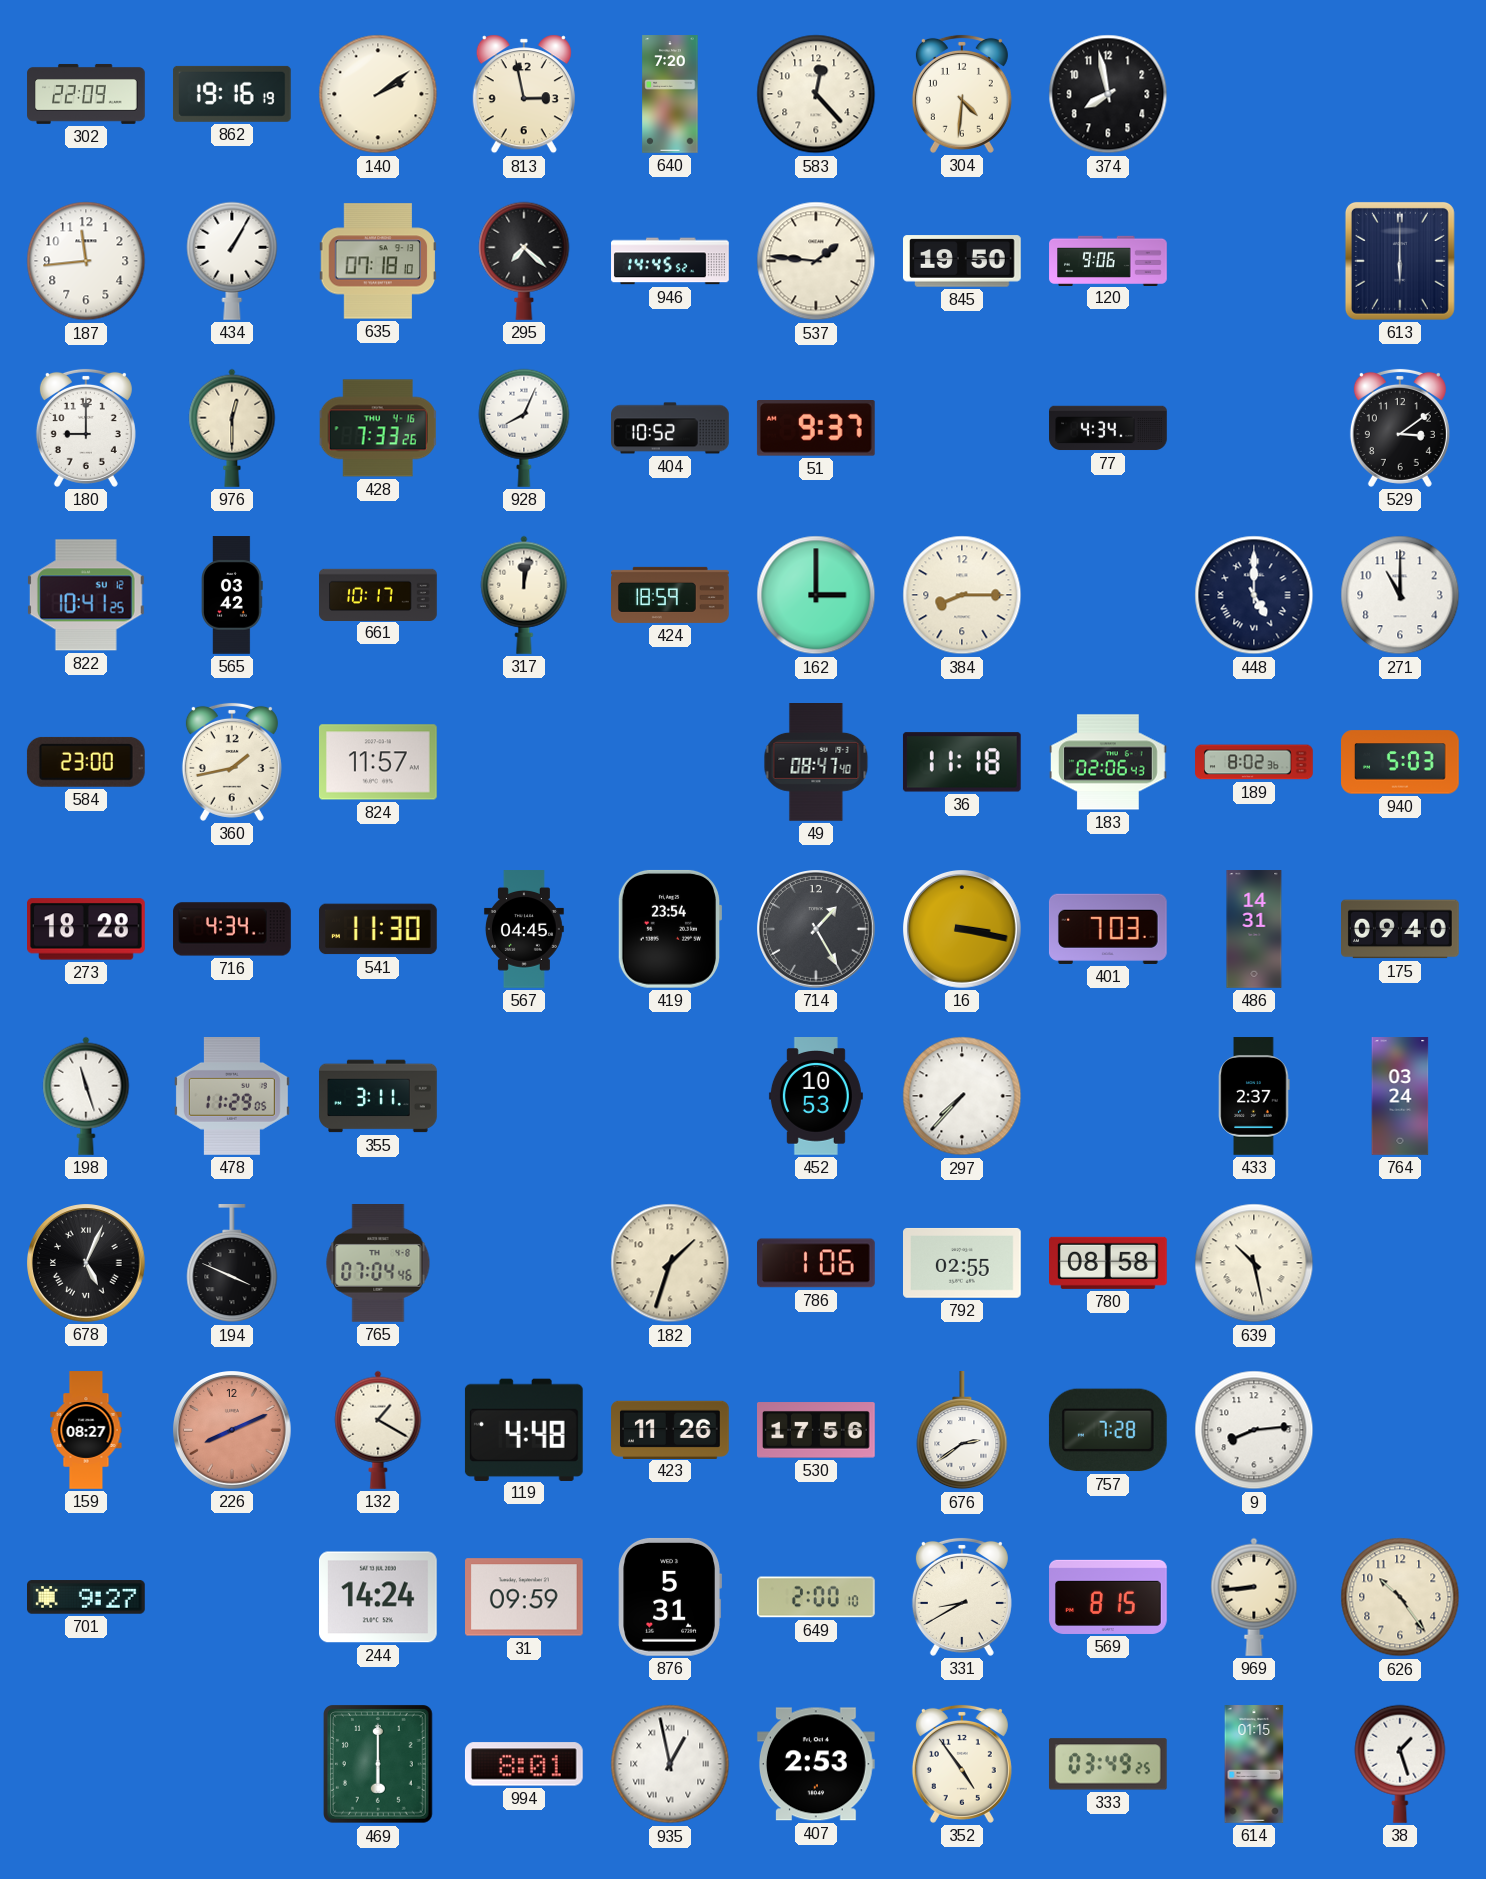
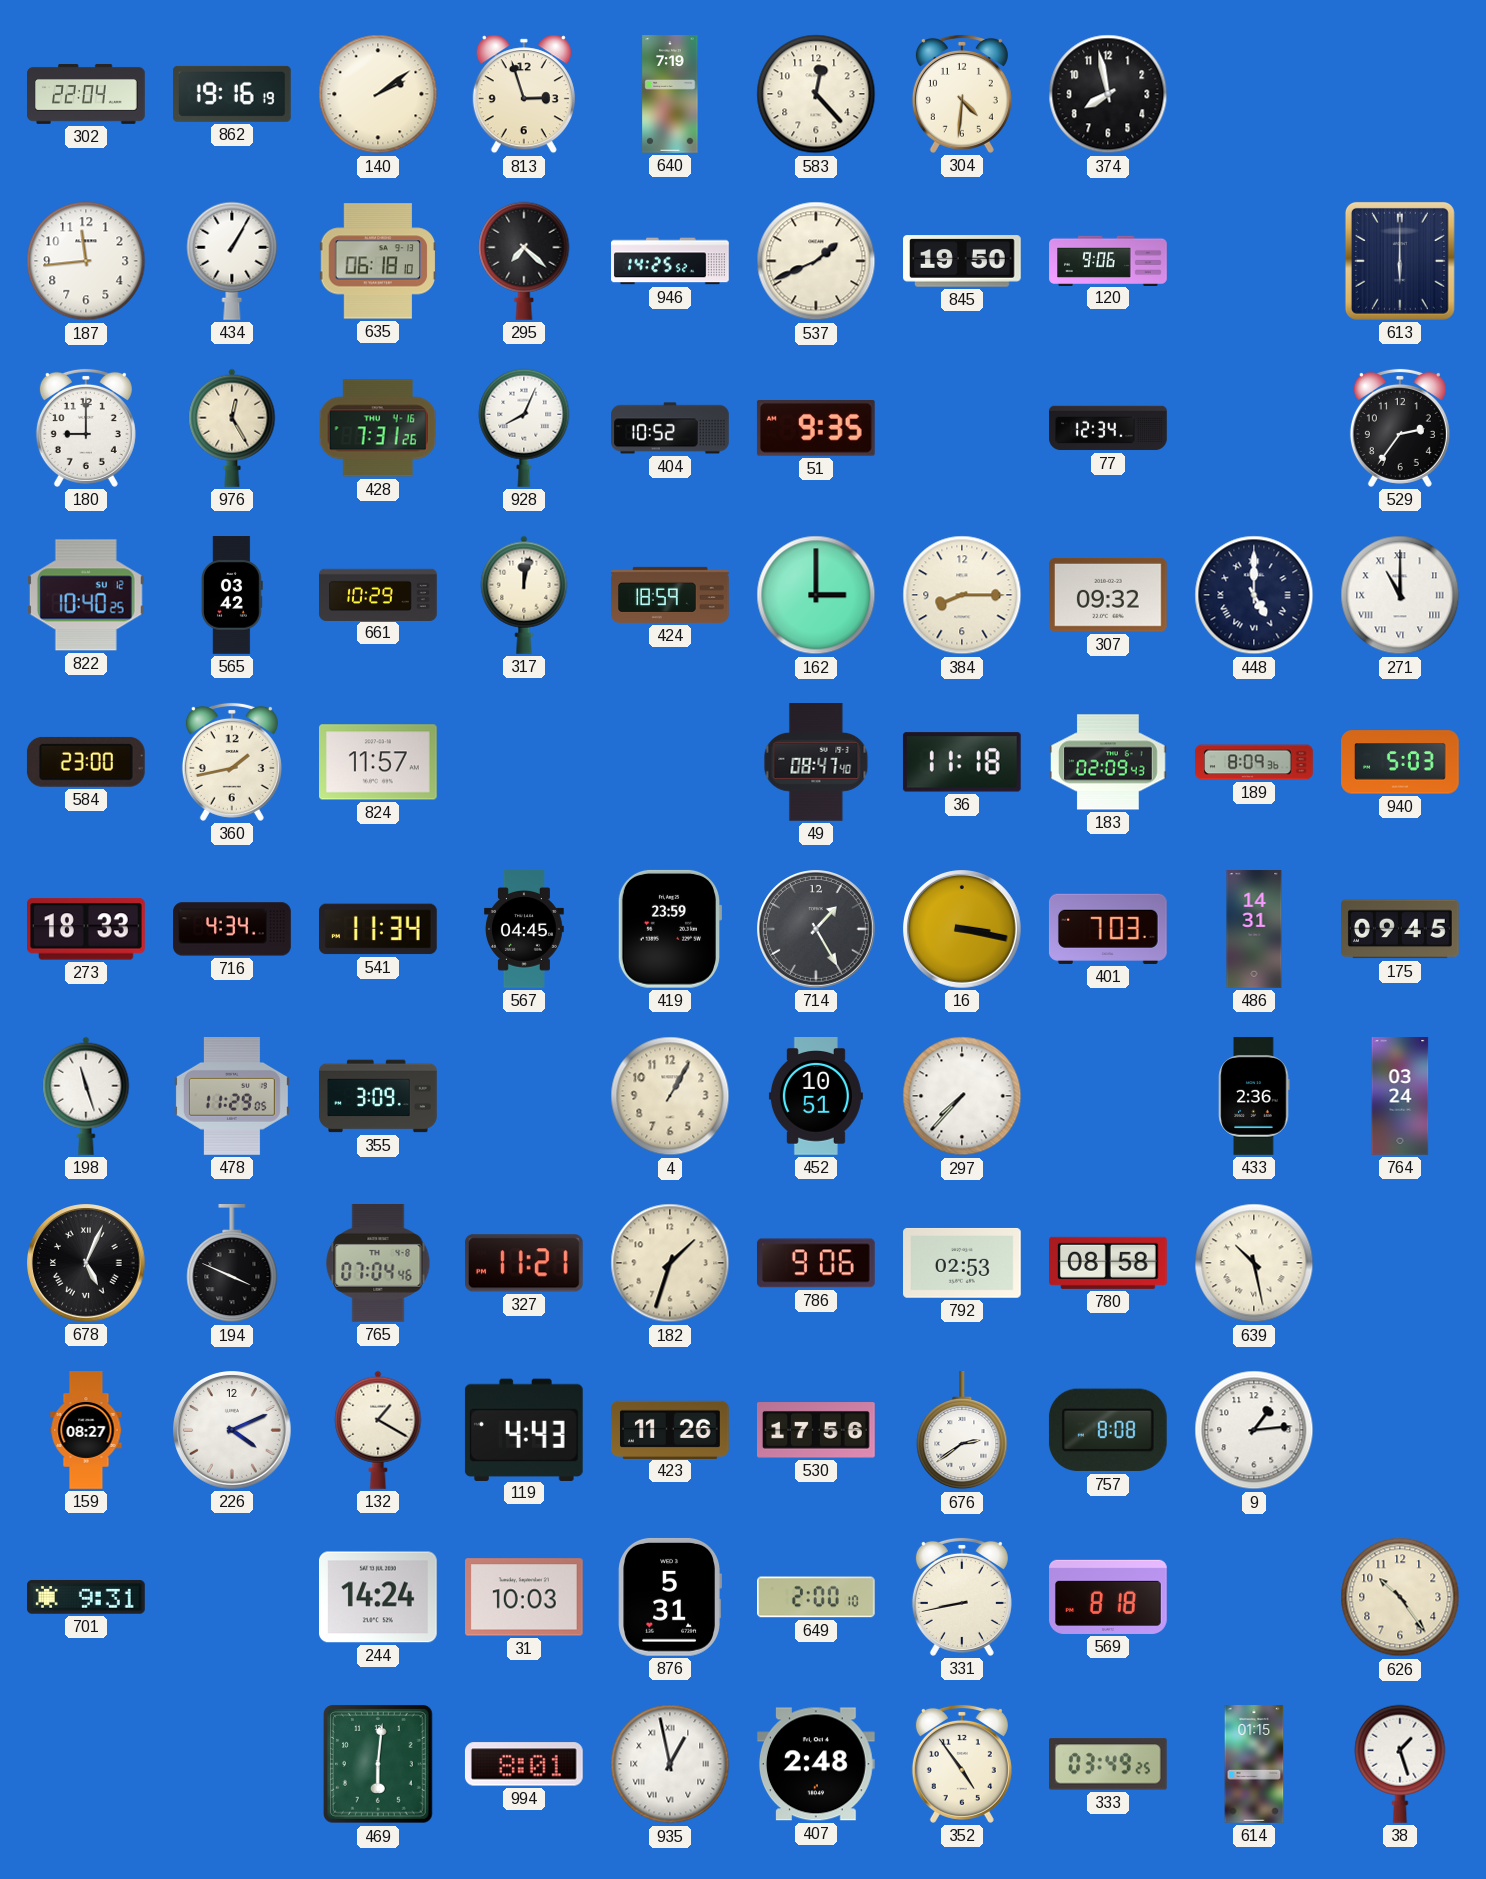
302: 22:09 -> 22:04 (86, 94)
813: 2:58 -> 2:57 (524, 94)
640: 7:20 -> 7:19 (670, 94)
635: 07:18 -> 06:18 (378, 261)
946: 14:45 -> 14:25 (670, 261)
537: 1:46 -> 1:41 (816, 261)
976: 12:30 -> 12:25 (232, 428)
428: 7:33 -> 7:31 (378, 428)
51: 9:37 -> 9:35 (816, 429)
77: 4:34 -> 12:34 (1108, 428)
529: 3:09 -> 2:36 (1400, 428)
822: 10:41 -> 10:40 (86, 595)
661: 10:17 -> 10:29 (378, 594)
307: none -> 09:32 (1108, 595)
271 numerals: Arabic -> Roman (1400, 595)
183: 02:06 -> 02:09 (1108, 762)
189: 8:02 -> 8:09 (1254, 762)
273: 18:28 -> 18:33 (87, 929)
541: 11:30 -> 11:34 (379, 929)
419: 23:54 -> 23:59 (669, 929)
175: 09:40 -> 09:45 (1401, 929)
355: 3:11 -> 3:09 (378, 1096)
4: none -> 1:05 (670, 1096)
452: 10:53 -> 10:51 (816, 1096)
433: 2:37 -> 2:36 (1254, 1096)
327: none -> 11:21 (524, 1263)
786: 1:06 -> 9:06 (817, 1263)
792: 02:55 -> 02:53 (963, 1263)
226: 8:11 -> 4:11 (233, 1431)
226 dial: salmon -> white (233, 1431)
119: 4:48 -> 4:43 (524, 1429)
757: 7:28 -> 8:08 (1108, 1430)
9: 8:14 -> 1:14 (1254, 1430)
701: 9:27 -> 9:31 (87, 1597)
31: 09:59 -> 10:03 (525, 1597)
331: 8:40 -> 8:43 (962, 1597)
569: 8:15 -> 8:18 (1108, 1597)
969: 8:44 -> none (1254, 1597)
469: 6:00 -> 6:01 (379, 1764)
407: 2:53 -> 2:48 (816, 1764)
